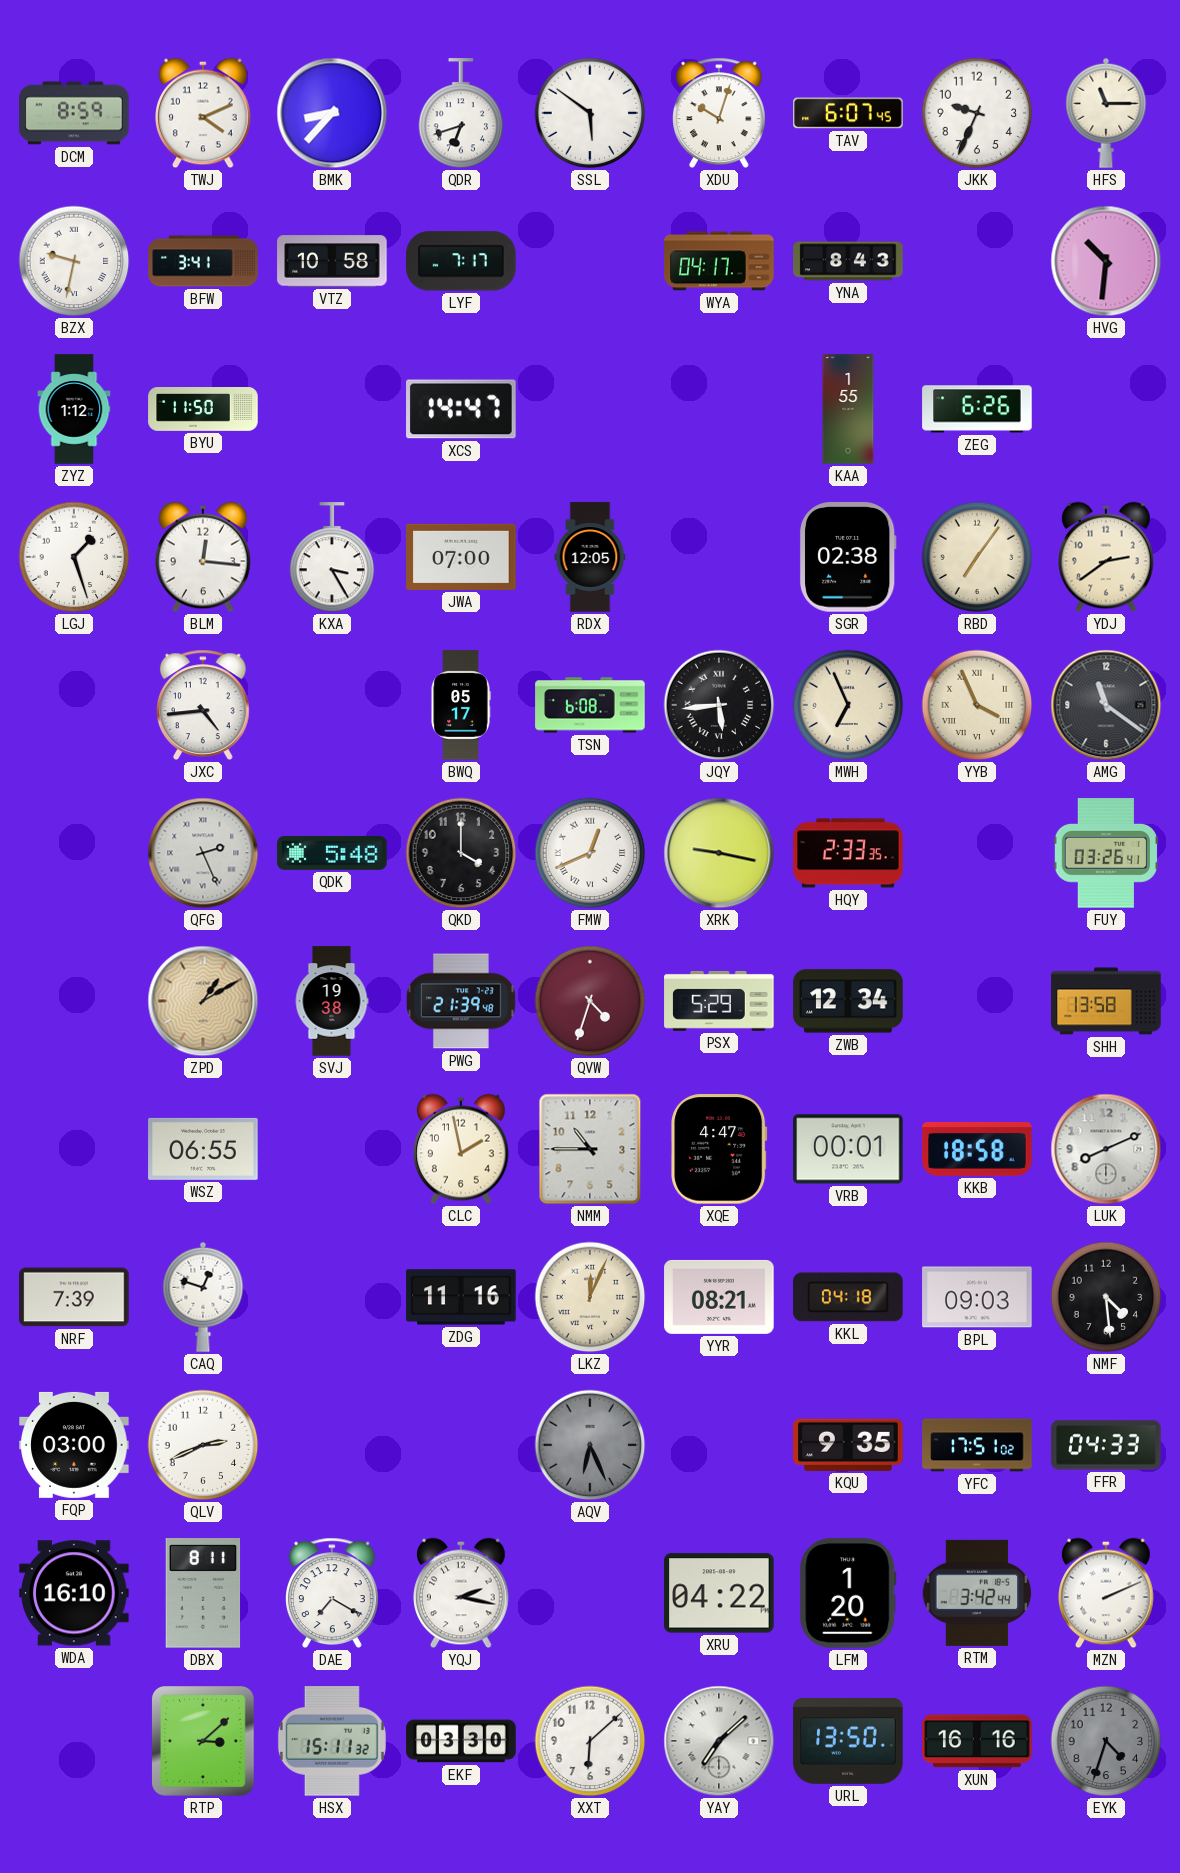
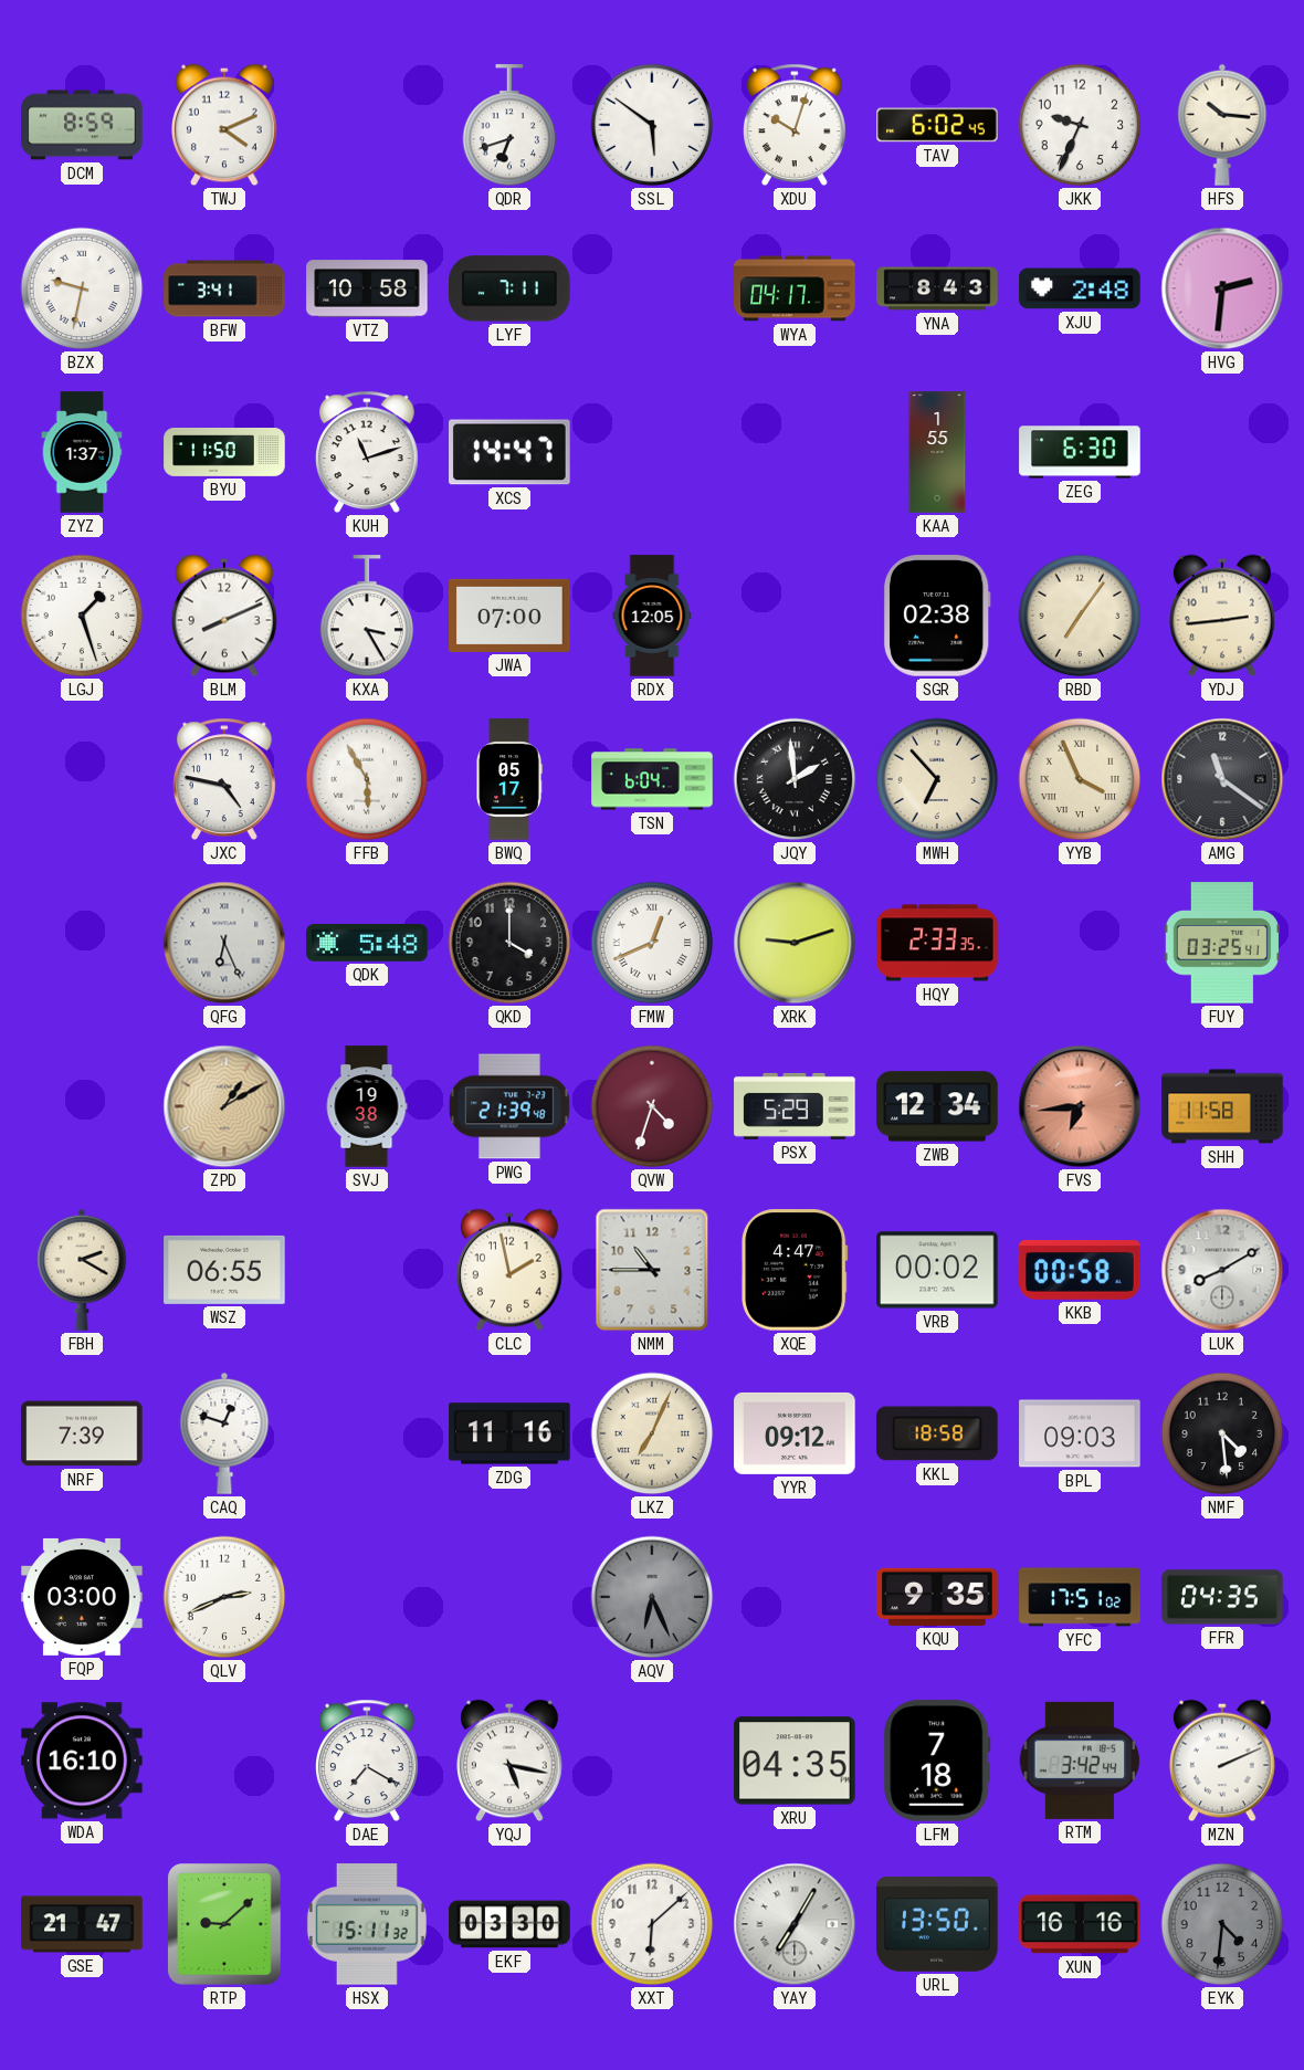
BMK: 8:37 -> none (332, 113)
TAV: 6:07 -> 6:02 (937, 125)
HFS: 11:15 -> 10:16 (1222, 125)
LYF: 7:17 -> 7:11 (509, 288)
XJU: none -> 2:48 (1080, 288)
HVG: 10:31 -> 2:31 (1222, 288)
ZYZ: 1:12 -> 1:37 (82, 452)
KUH: none -> 11:12 (368, 452)
ZEG: 6:26 -> 6:30 (1080, 452)
BLM: 12:16 -> 8:11 (225, 616)
YDJ: 2:39 -> 2:44 (1223, 616)
JXC: 4:44 -> 4:47 (225, 779)
FFB: none -> 5:55 (367, 779)
TSN: 6:08 -> 6:04 (652, 779)
JQY: 5:44 -> 1:59 (795, 779)
MWH: 6:56 -> 6:53 (937, 779)
QFG: 2:26 -> 6:26 (224, 943)
XRK: 9:17 -> 9:12 (795, 943)
FUY: 03:26 -> 03:25 (1222, 943)
FVS: none -> 6:44 (1080, 1106)
SHH: 13:58 -> 11:58 (1222, 1106)
FBH: none -> 2:20 (82, 1270)
VRB: 00:01 -> 00:02 (937, 1270)
KKB: 18:58 -> 00:58 (1080, 1271)
LUK: 8:11 -> 8:10 (1222, 1270)
LKZ: 12:04 -> 7:04 (652, 1433)
YYR: 08:21 -> 09:12 (795, 1433)
KKL: 04:18 -> 18:58 (937, 1433)
FFR: 04:33 -> 04:35 (1222, 1597)
DBX: 8:11 -> none (203, 1593)
YQJ: 2:17 -> 5:17 (511, 1761)
XRU: 04:22 -> 04:35 (795, 1761)
LFM: 1:20 -> 7:18 (937, 1761)
GSE: none -> 21:47 (82, 1924)
RTP: 3:08 -> 9:08 (225, 1924)
YAY: 7:08 -> 7:05 (795, 1924)
EYK: 4:33 -> 4:31 (1222, 1924)
